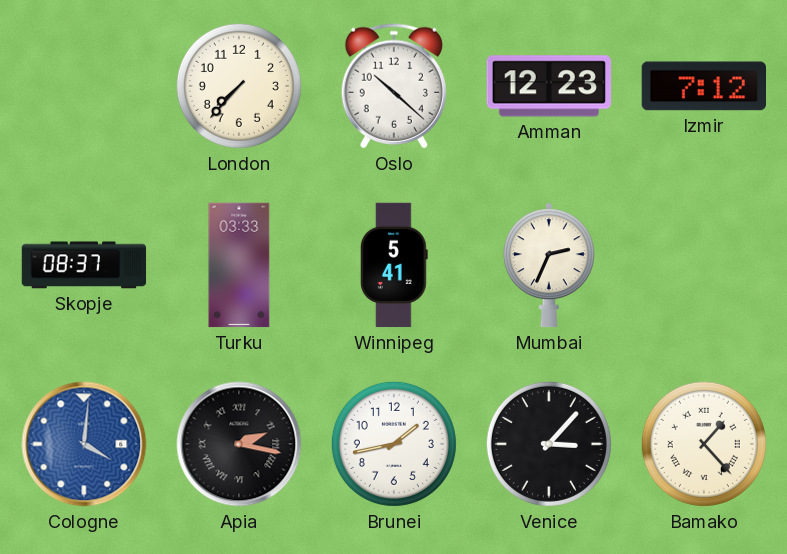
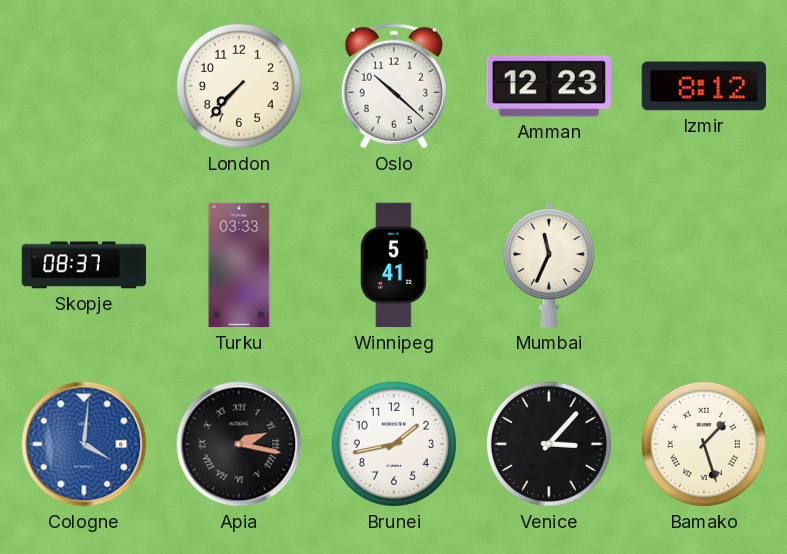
Izmir: 7:12 -> 8:12 (703, 86)
Mumbai: 2:34 -> 11:34 (549, 265)
Bamako: 1:23 -> 1:27 (704, 444)
